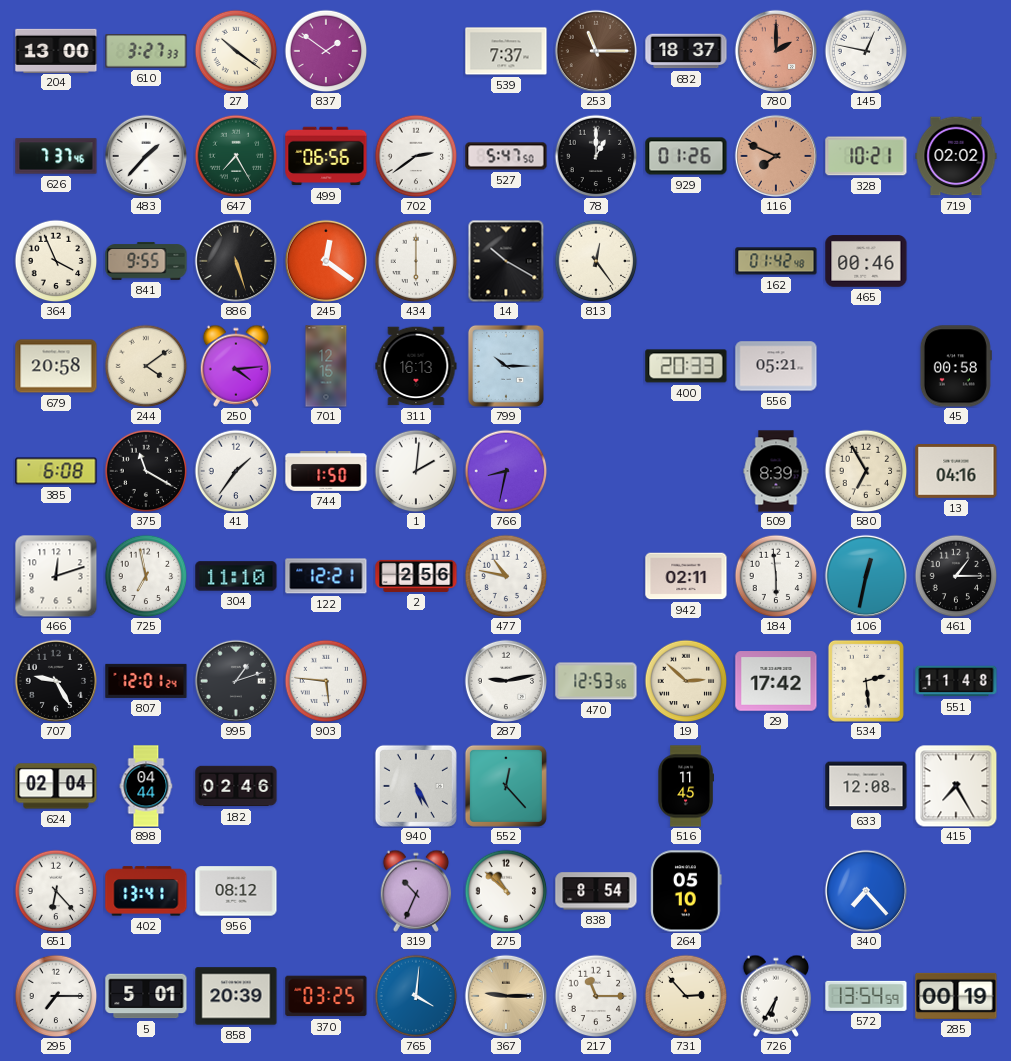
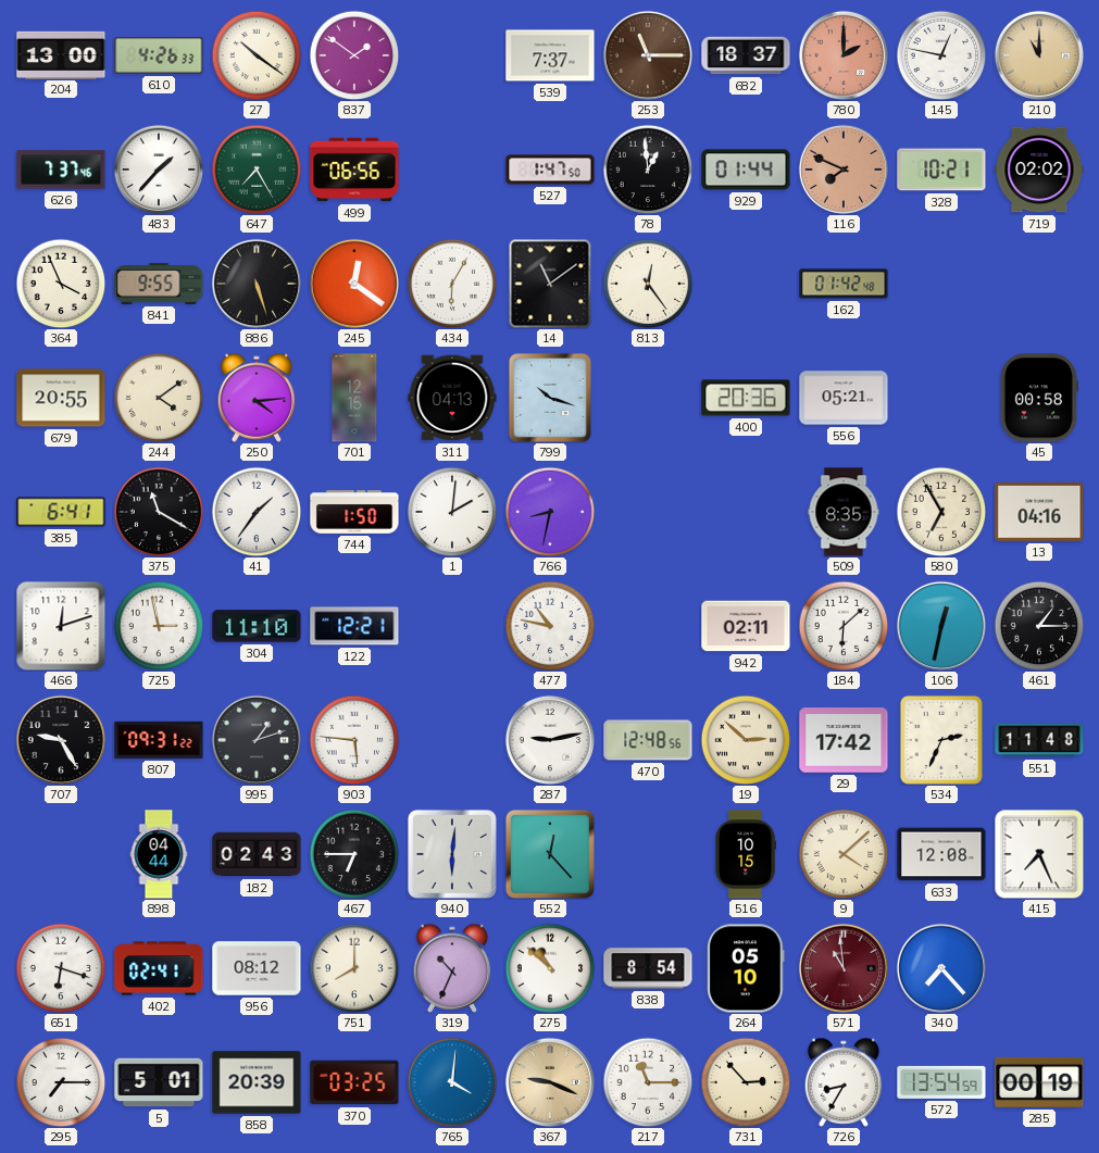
610: 3:27 -> 4:26 (159, 55)
210: none -> 11:00 (1039, 54)
702: 2:39 -> none (416, 156)
527: 5:47 -> 1:47 (550, 170)
78: 1:00 -> 12:59 (648, 170)
929: 01:26 -> 01:44 (746, 170)
434: 6:00 -> 6:05 (452, 284)
14: 10:20 -> 11:09 (550, 284)
465: 00:46 -> none (866, 261)
679: 20:58 -> 20:55 (61, 398)
311: 16:13 -> 04:13 (452, 398)
799: 10:15 -> 10:18 (550, 398)
400: 20:33 -> 20:36 (746, 398)
385: 6:08 -> 6:41 (61, 512)
509: 8:39 -> 8:35 (844, 512)
725: 6:58 -> 2:58 (159, 626)
2: 2:56 -> none (416, 576)
184: 5:59 -> 6:08 (844, 626)
807: 12:01 -> 09:31 (159, 740)
470: 12:53 -> 12:48 (648, 740)
534: 2:29 -> 2:34 (941, 740)
624: 02:04 -> none (56, 786)
182: 02:46 -> 02:43 (257, 854)
467: none -> 6:45 (354, 854)
940: 5:25 -> 6:01 (452, 854)
516: 11:45 -> 10:15 (746, 854)
9: none -> 4:08 (844, 854)
415: 7:25 -> 7:26 (1039, 854)
651: 6:23 -> 6:18 (61, 968)
402: 13:41 -> 02:41 (159, 968)
751: none -> 8:00 (354, 968)
571: none -> 10:59 (844, 967)
367: 9:15 -> 9:19 (550, 1081)
726: 6:35 -> 8:35 (844, 1082)
